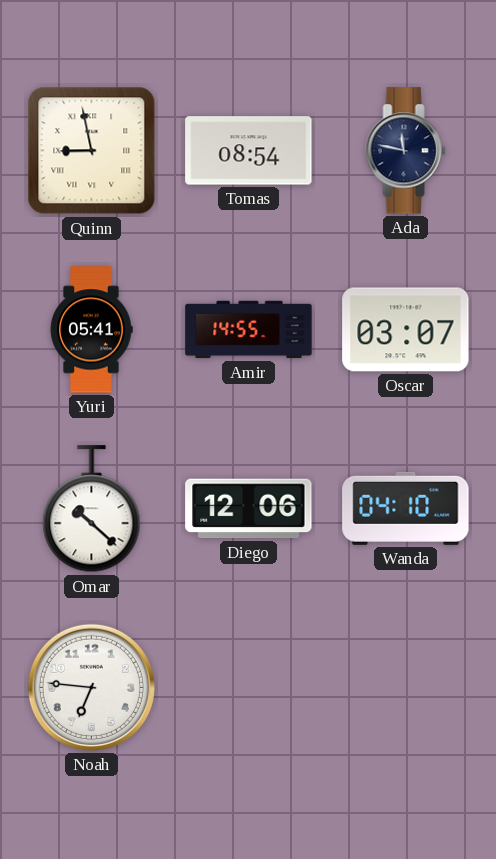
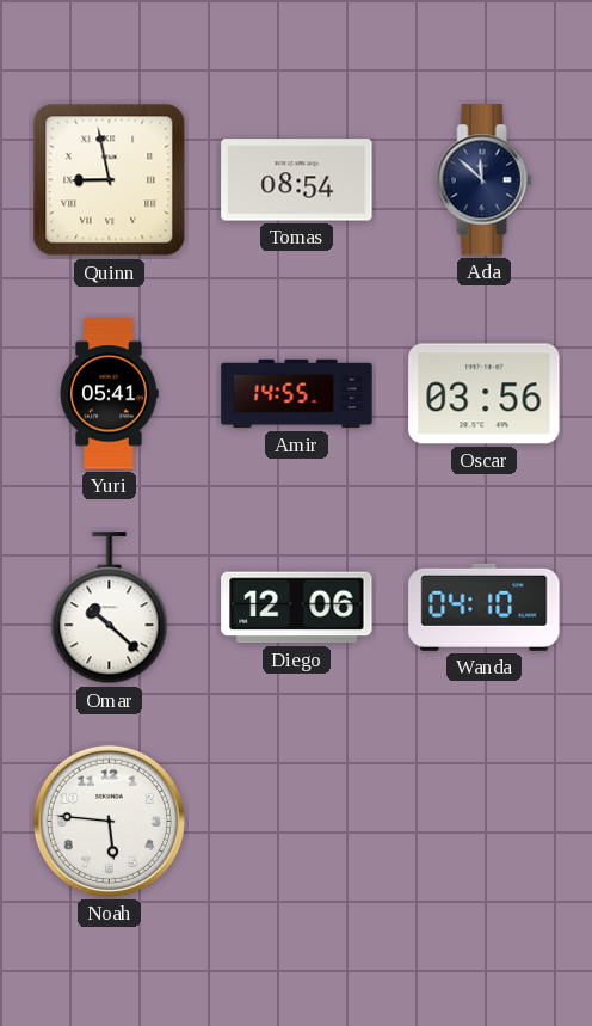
Ada: 11:47 -> 11:52 (485, 180)
Oscar: 03:07 -> 03:56 (485, 394)
Noah: 6:46 -> 5:46 (109, 821)
